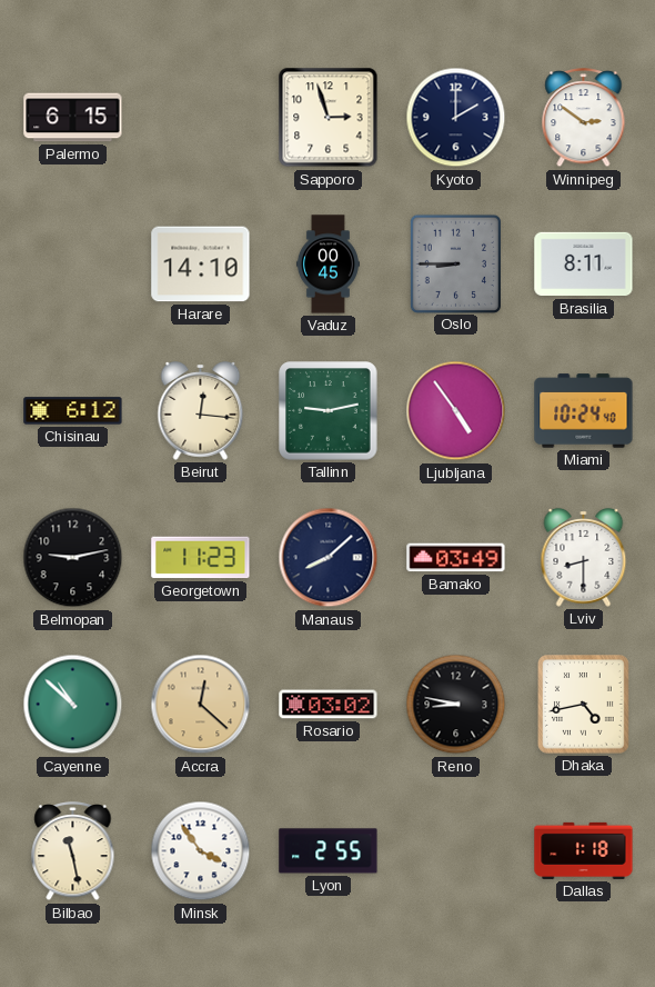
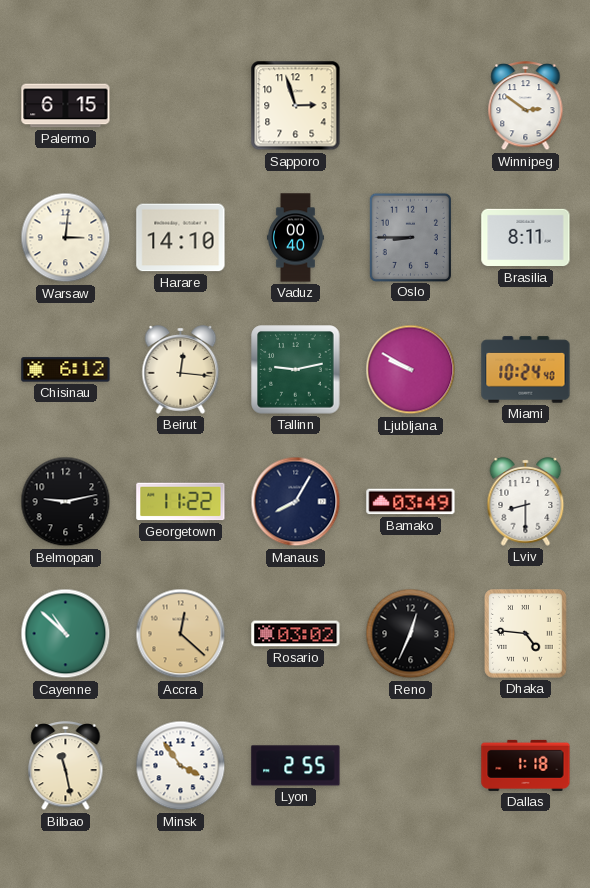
Kyoto: 2:00 -> none (456, 118)
Warsaw: none -> 3:01 (66, 238)
Vaduz: 00:45 -> 00:40 (295, 238)
Ljubljana: 4:54 -> 9:50 (411, 370)
Georgetown: 11:23 -> 11:22 (181, 502)
Manaus: 8:08 -> 8:05 (296, 502)
Reno: 8:47 -> 12:34 (411, 634)
Dhaka: 4:43 -> 4:46 (526, 634)
